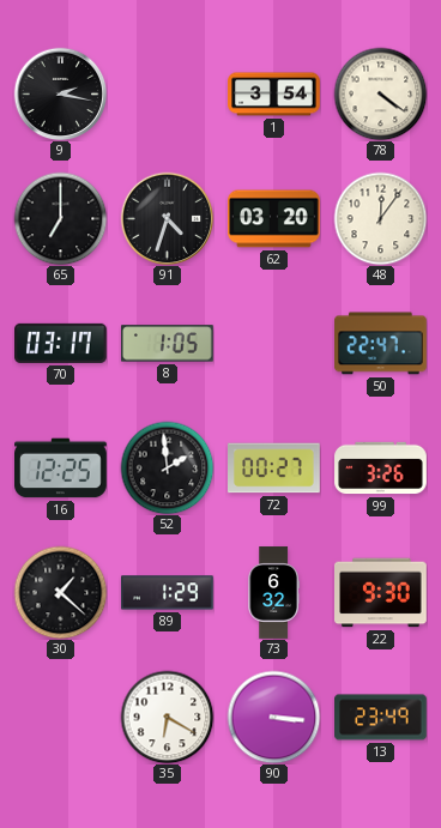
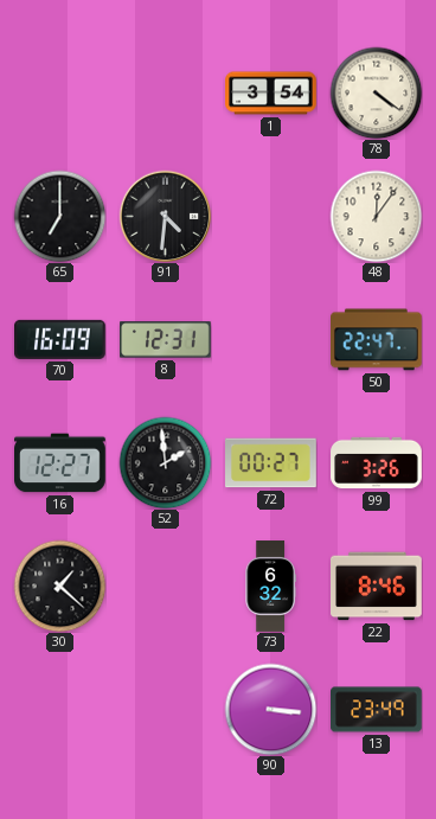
9: 2:17 -> none (60, 93)
91: 4:33 -> 4:31 (165, 216)
62: 03:20 -> none (274, 219)
70: 03:17 -> 16:09 (60, 339)
8: 1:05 -> 12:31 (166, 340)
16: 12:25 -> 12:27 (60, 463)
89: 1:29 -> none (168, 593)
22: 9:30 -> 8:46 (377, 587)
35: 6:20 -> none (167, 717)
